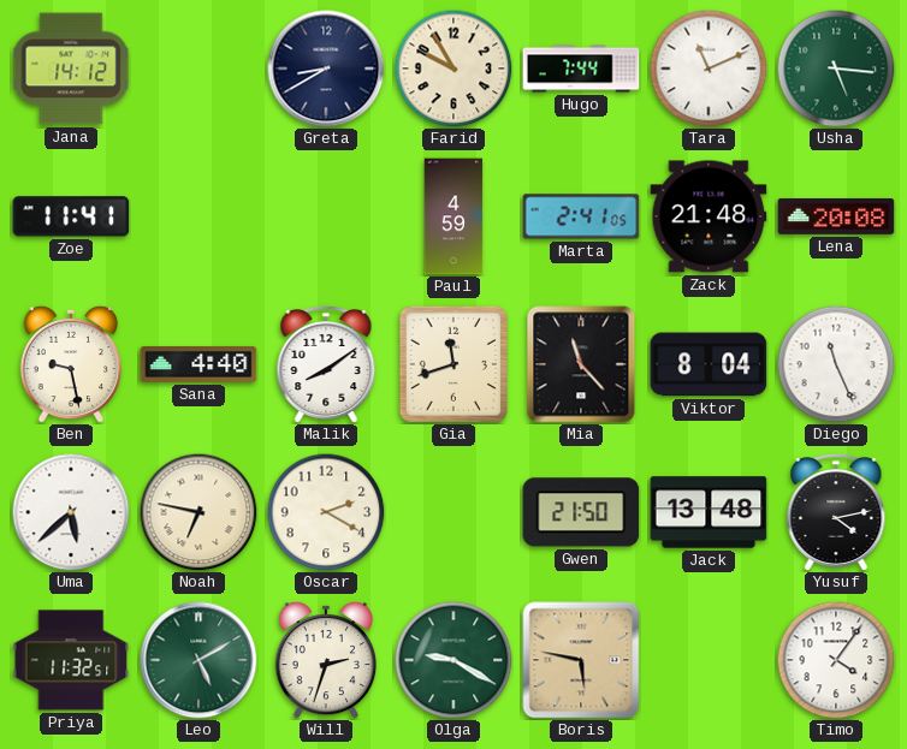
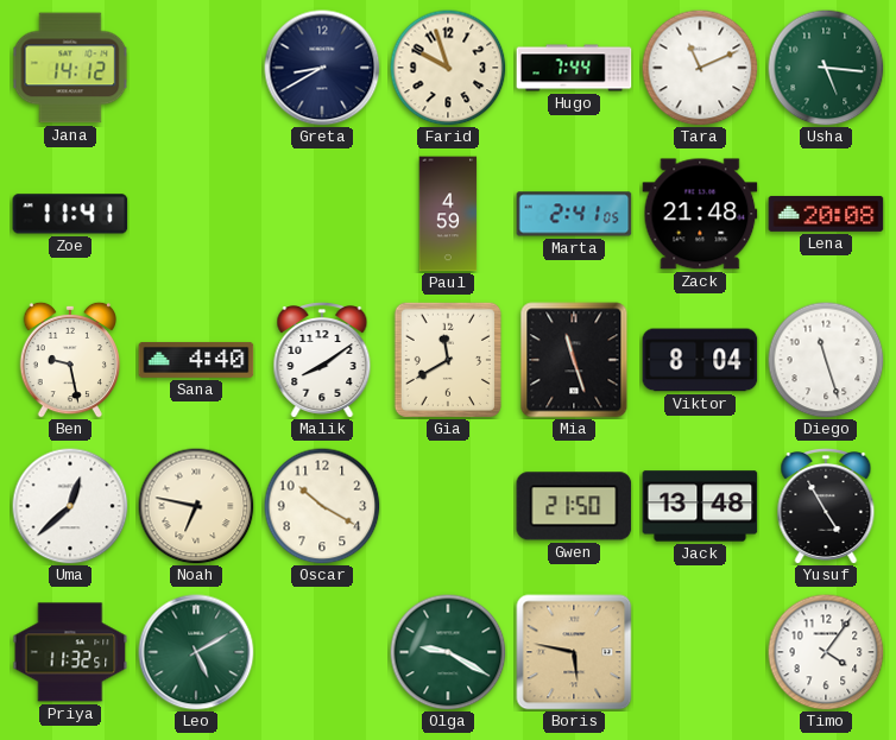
Farid: 9:55 -> 9:57 (448, 68)
Gia: 11:42 -> 11:40 (448, 359)
Mia: 11:23 -> 11:27 (574, 360)
Diego: 11:26 -> 11:27 (826, 360)
Uma: 5:38 -> 12:38 (70, 506)
Oscar: 2:20 -> 10:20 (322, 506)
Yusuf: 4:13 -> 4:55 (826, 507)
Will: 2:33 -> none (326, 660)
